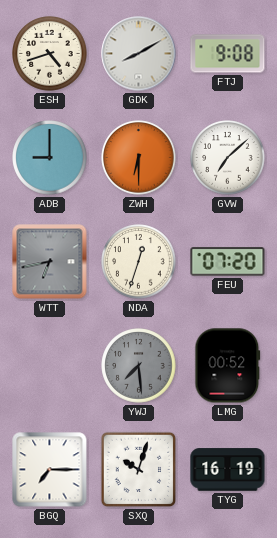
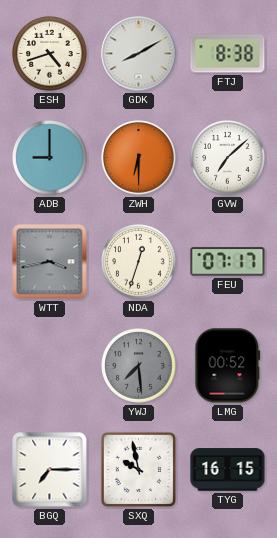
FTJ: 9:08 -> 8:38 (228, 54)
WTT: 6:43 -> 3:43 (50, 262)
FEU: 07:20 -> 07:17 (228, 262)
SXQ: 10:03 -> 9:58 (139, 470)
TYG: 16:19 -> 16:15 (228, 470)
